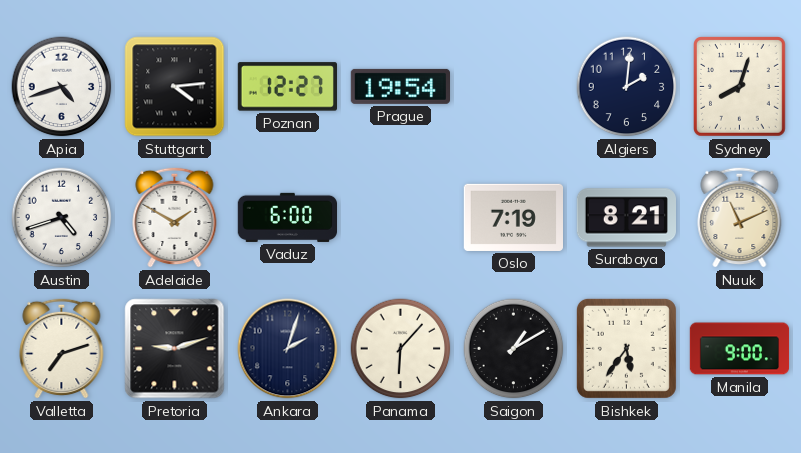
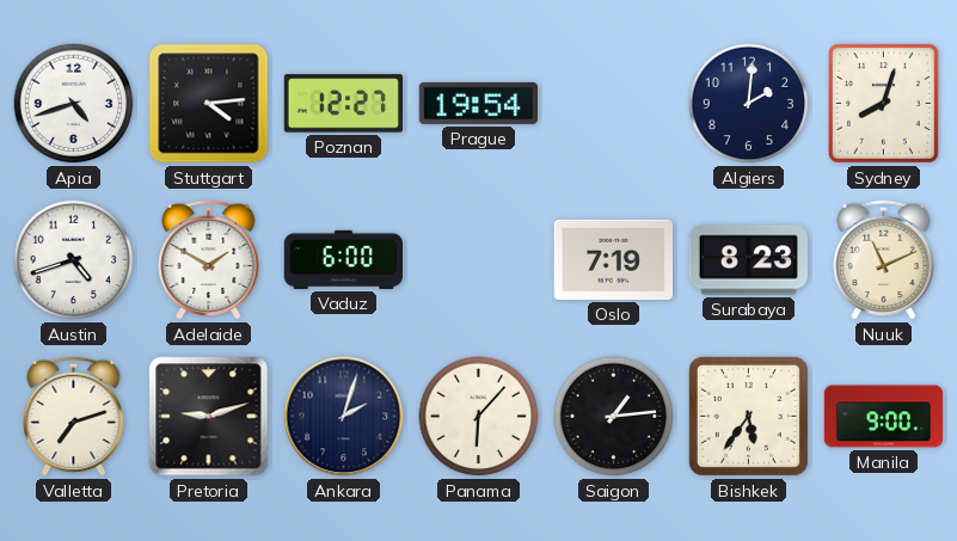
Surabaya: 8:21 -> 8:23 (748, 260)
Saigon: 1:10 -> 1:14 (614, 417)
